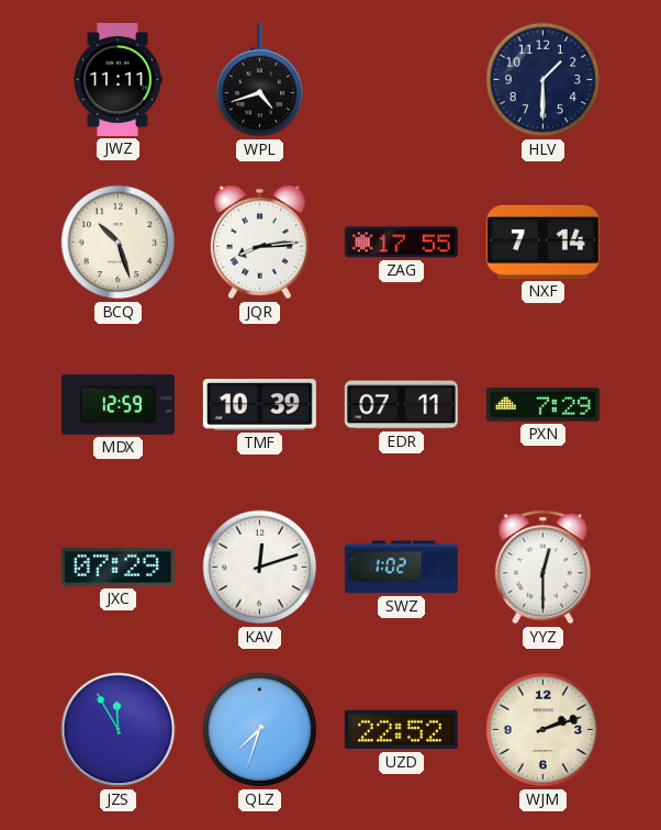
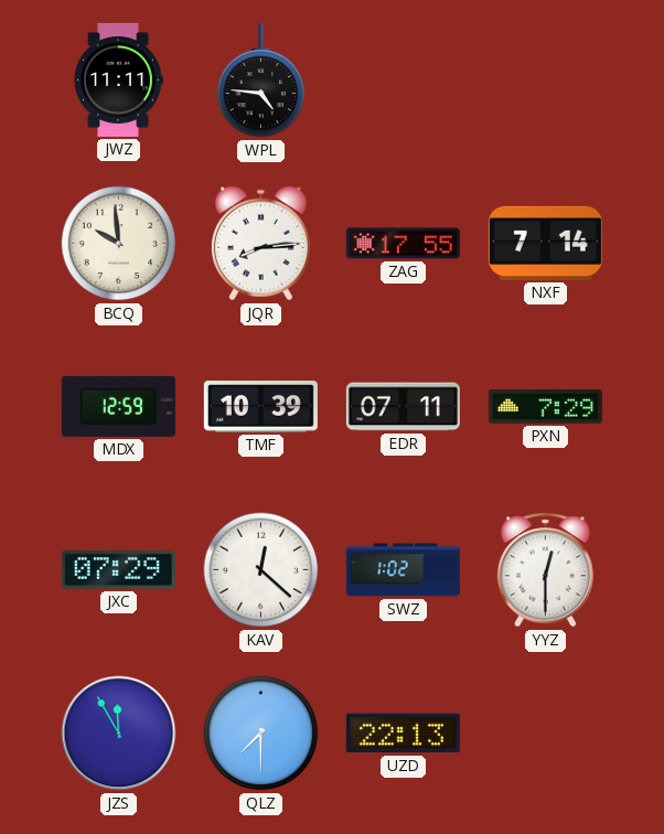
WPL: 4:42 -> 4:46 (261, 81)
HLV: 1:30 -> none (544, 80)
BCQ: 10:27 -> 9:59 (119, 244)
KAV: 12:12 -> 12:22 (261, 570)
QLZ: 7:33 -> 7:30 (261, 734)
UZD: 22:52 -> 22:13 (403, 734)
WJM: 2:12 -> none (544, 730)
